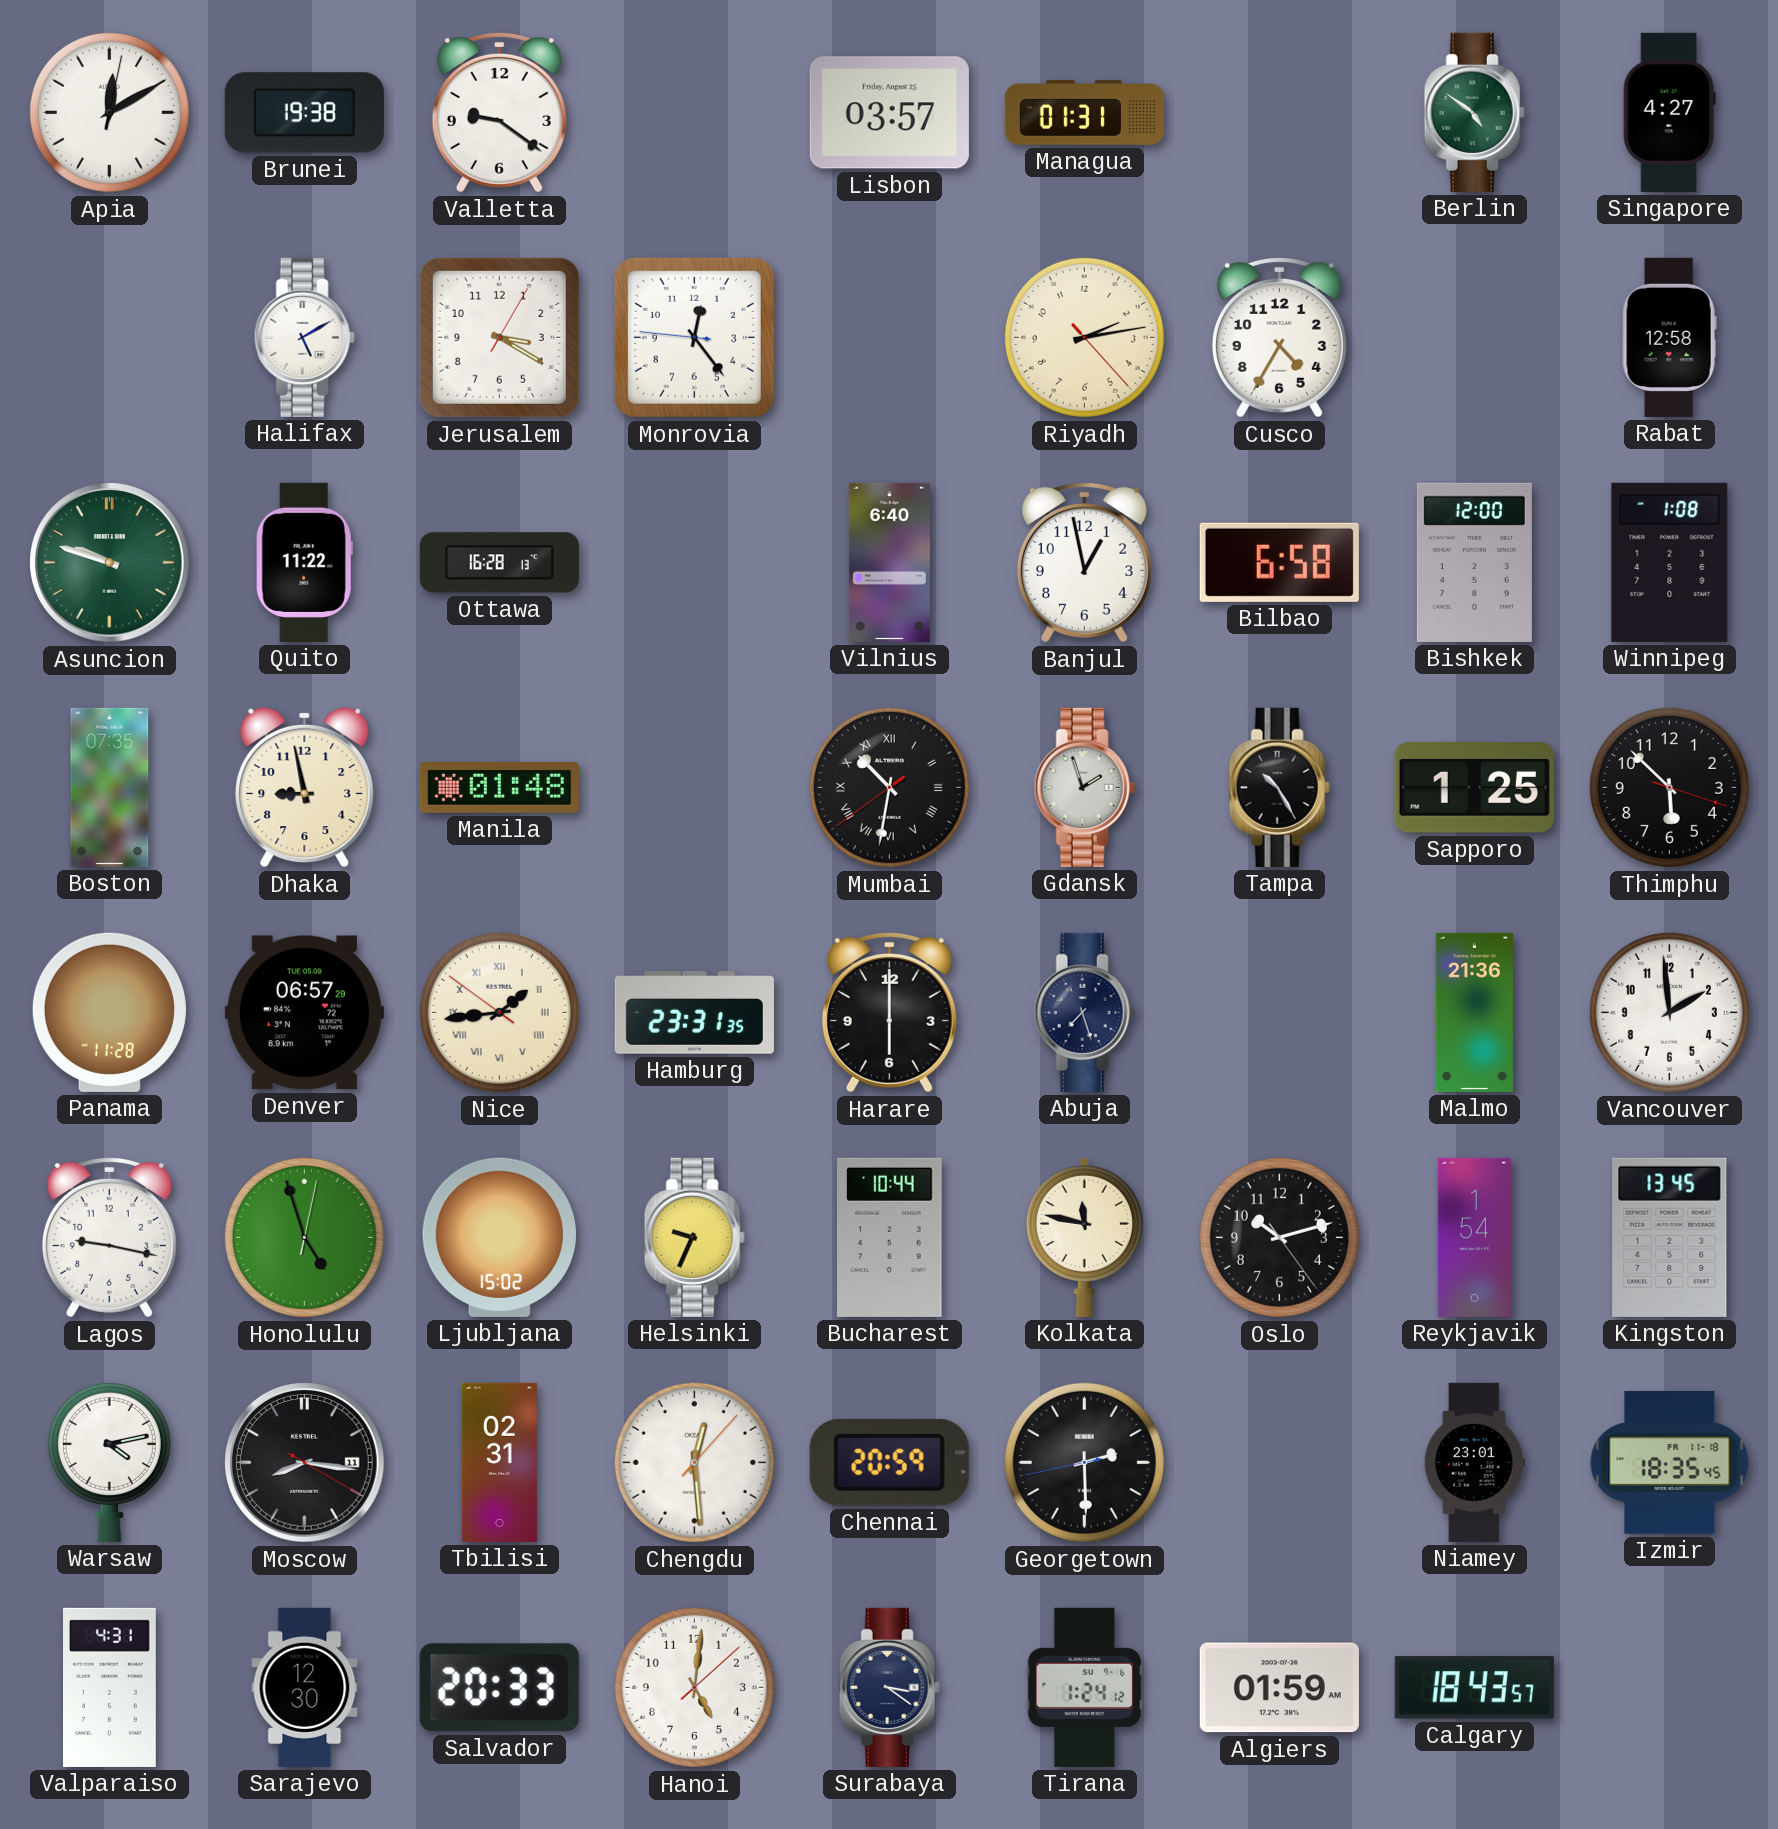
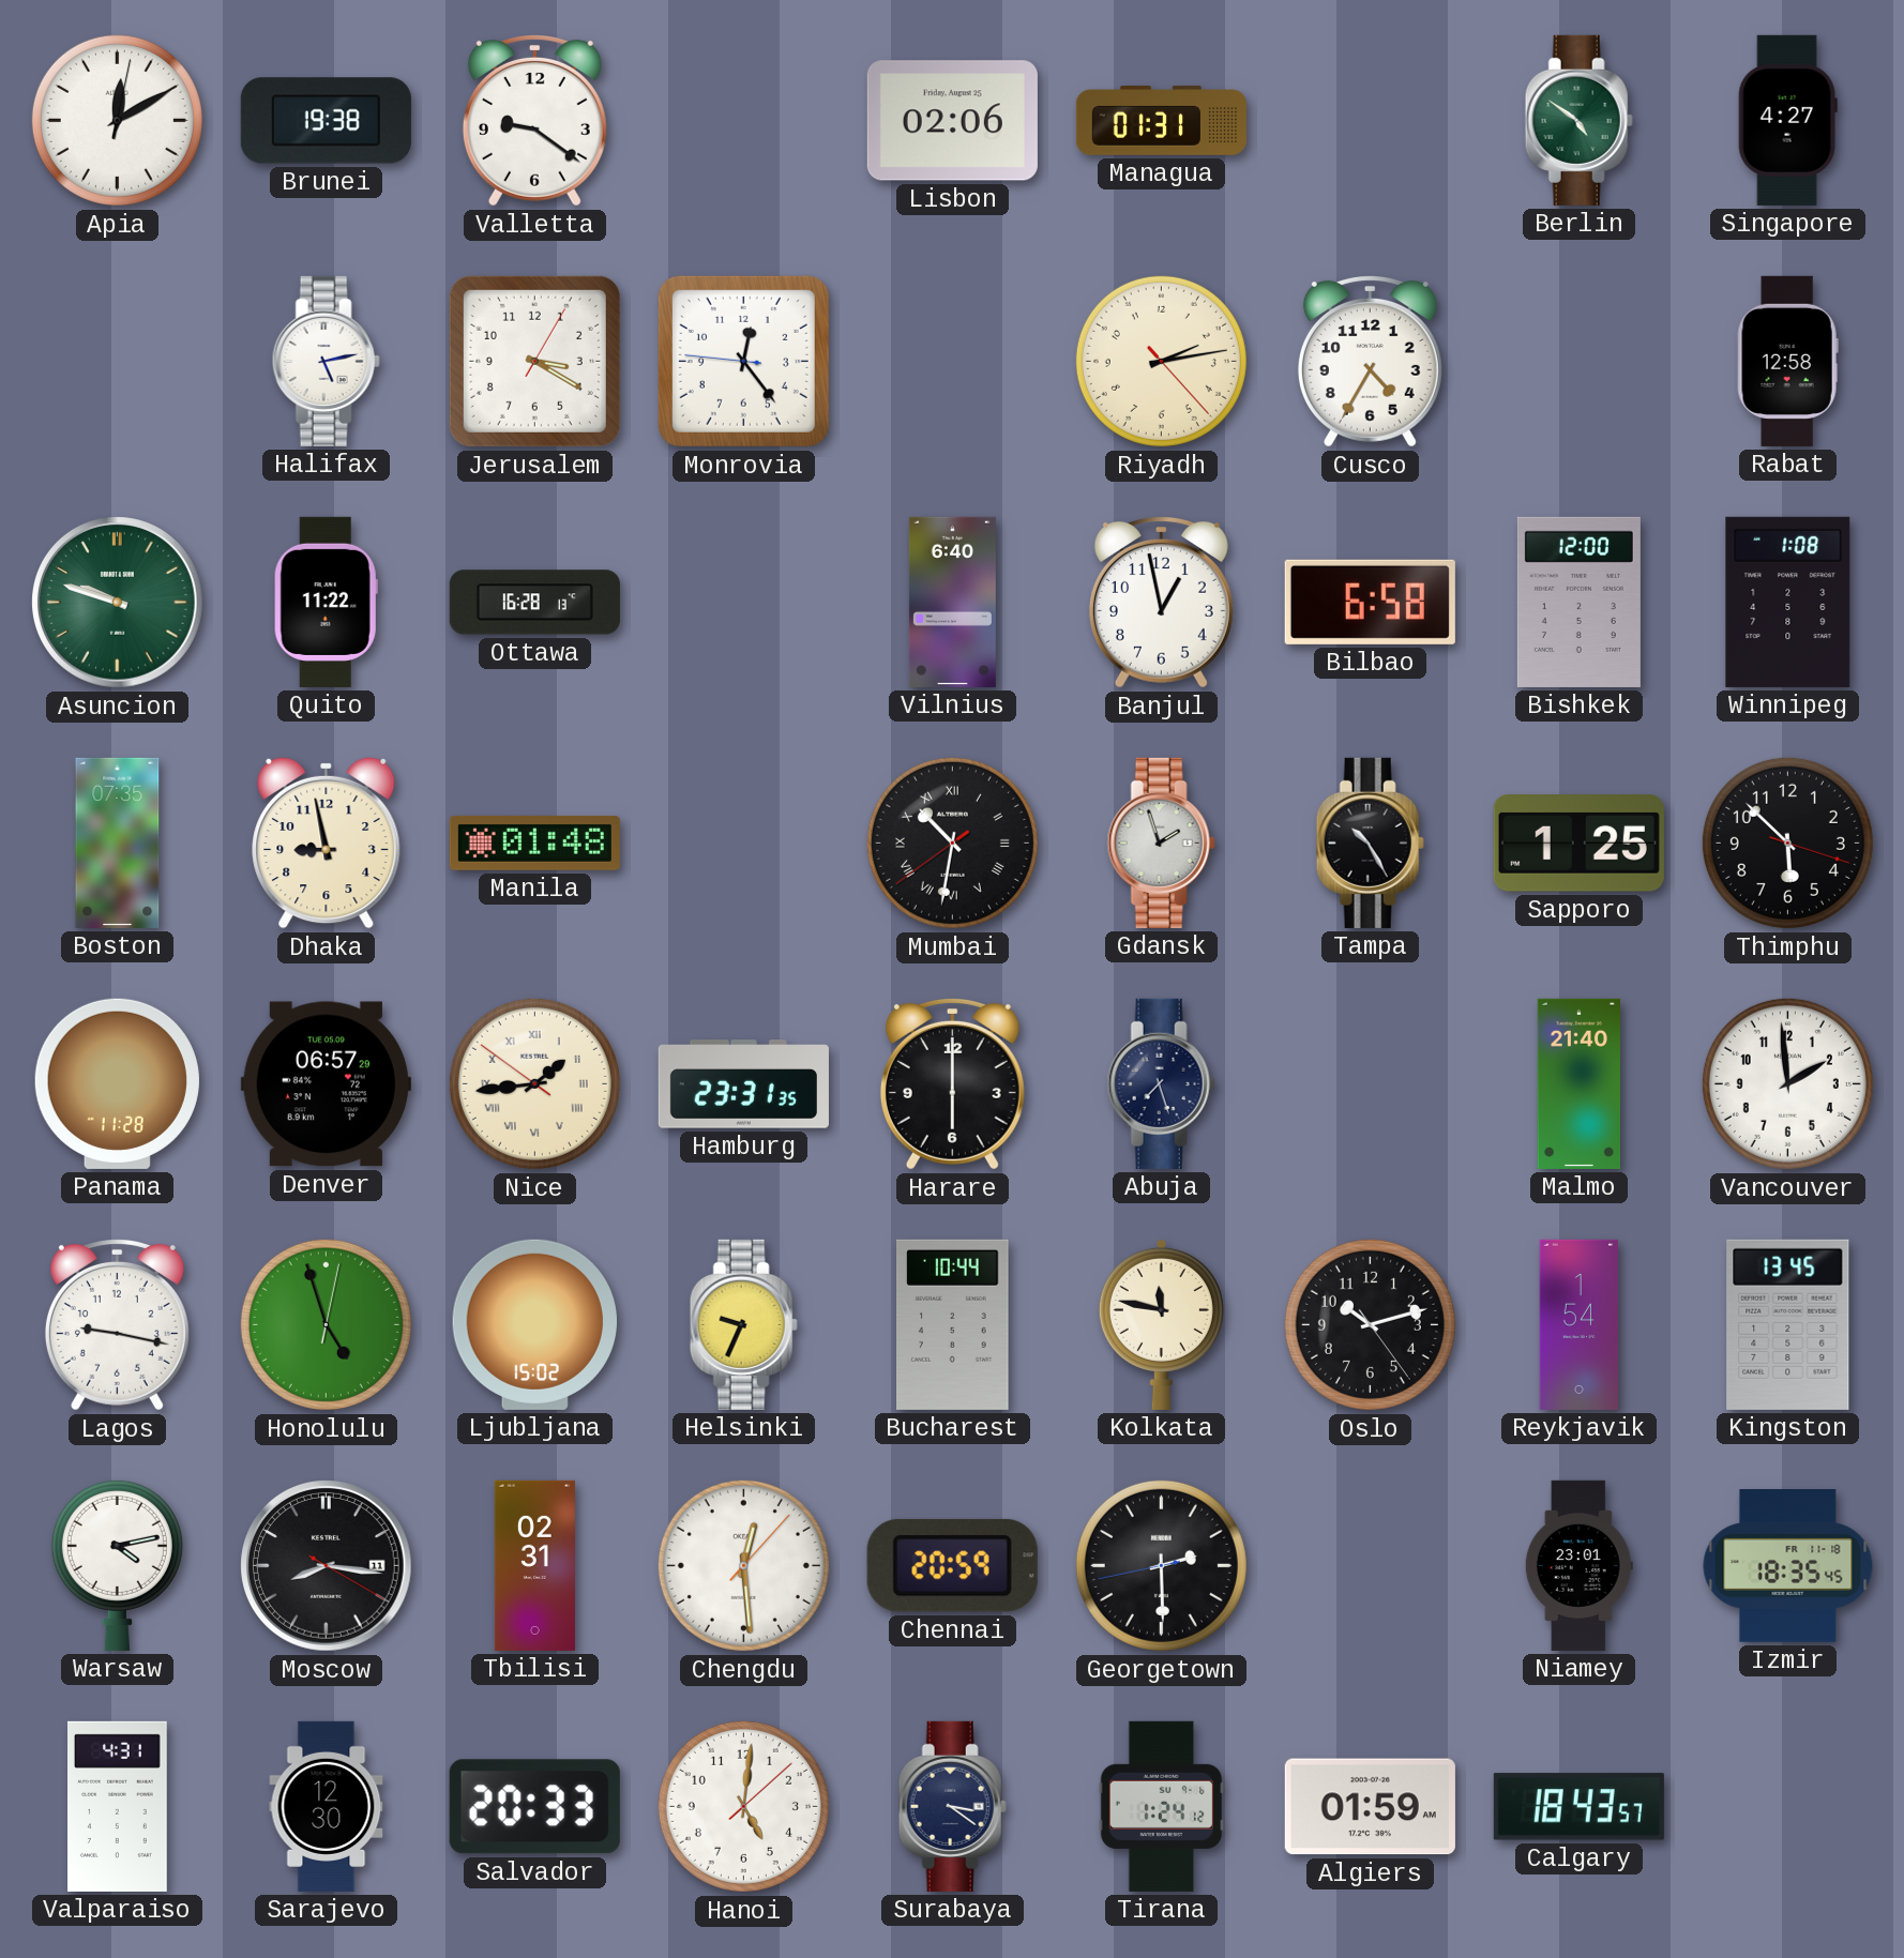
Lisbon: 03:57 -> 02:06 (952, 121)
Halifax: 5:10 -> 5:13 (326, 361)
Malmo: 21:36 -> 21:40 (1578, 1083)
